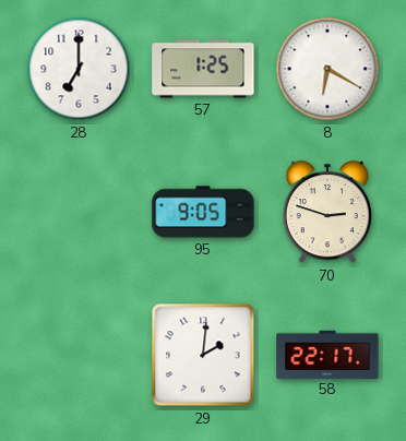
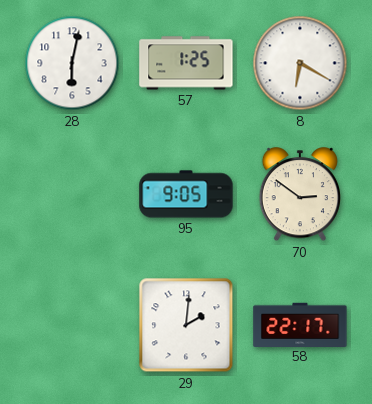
28: 7:00 -> 6:02 (72, 63)
70: 2:48 -> 2:51 (300, 195)
